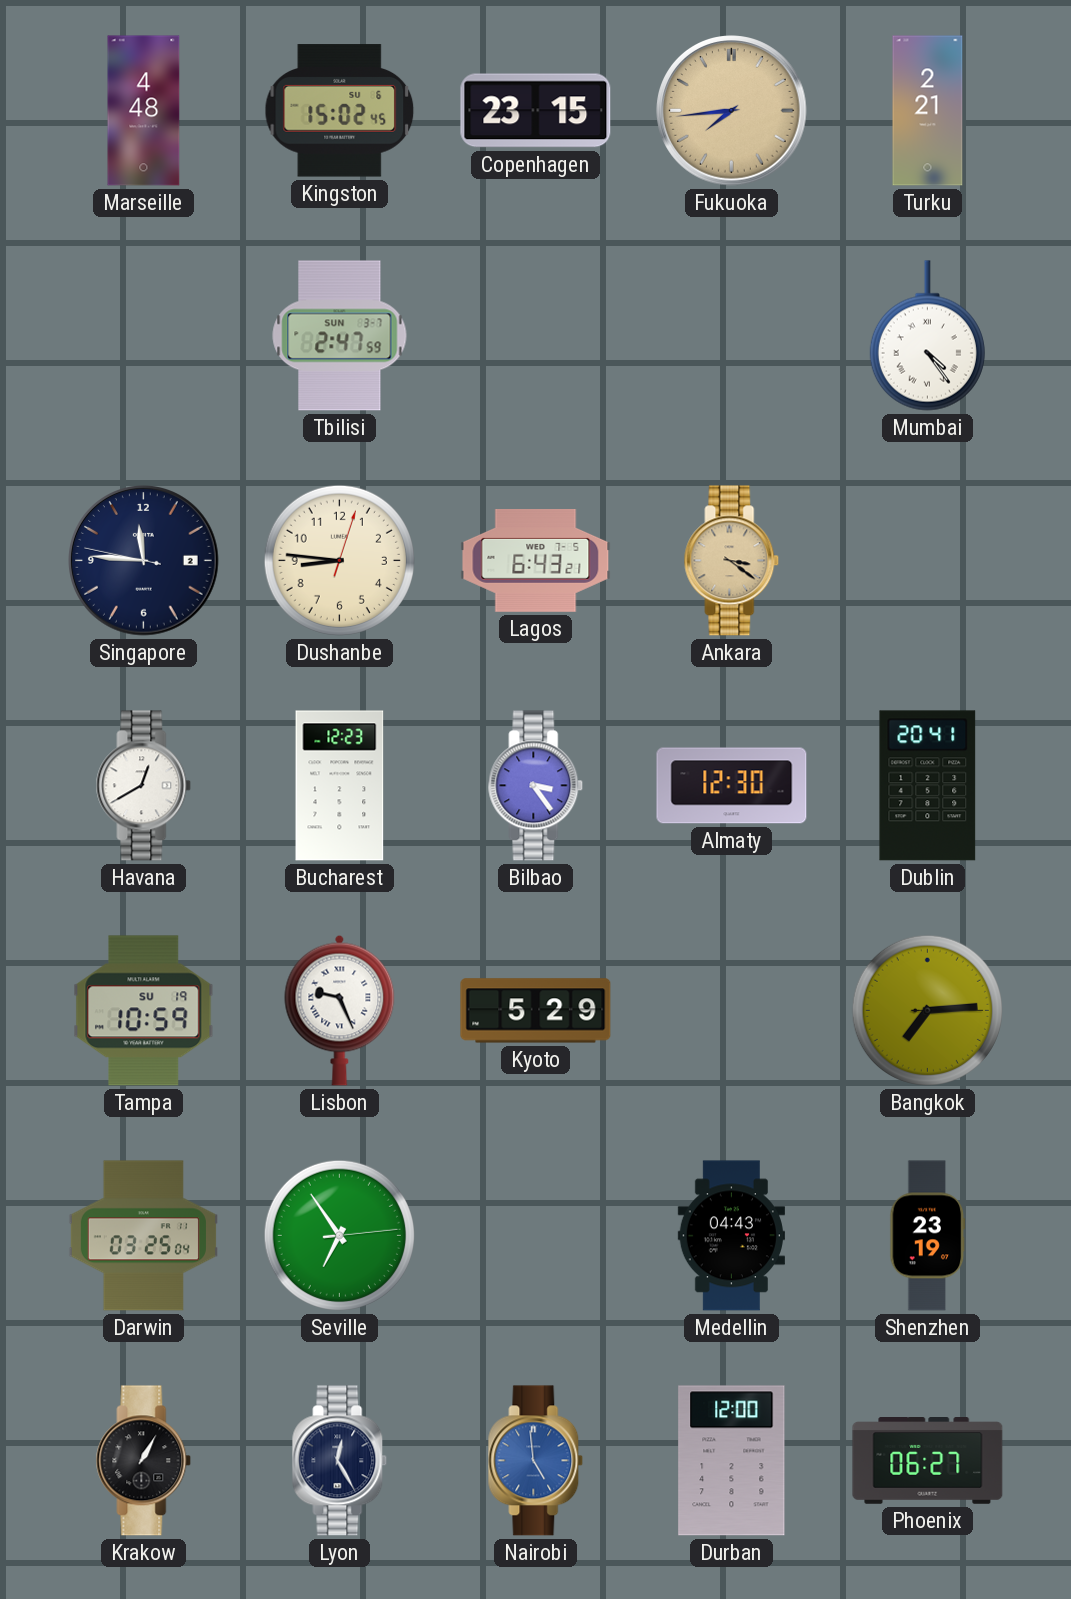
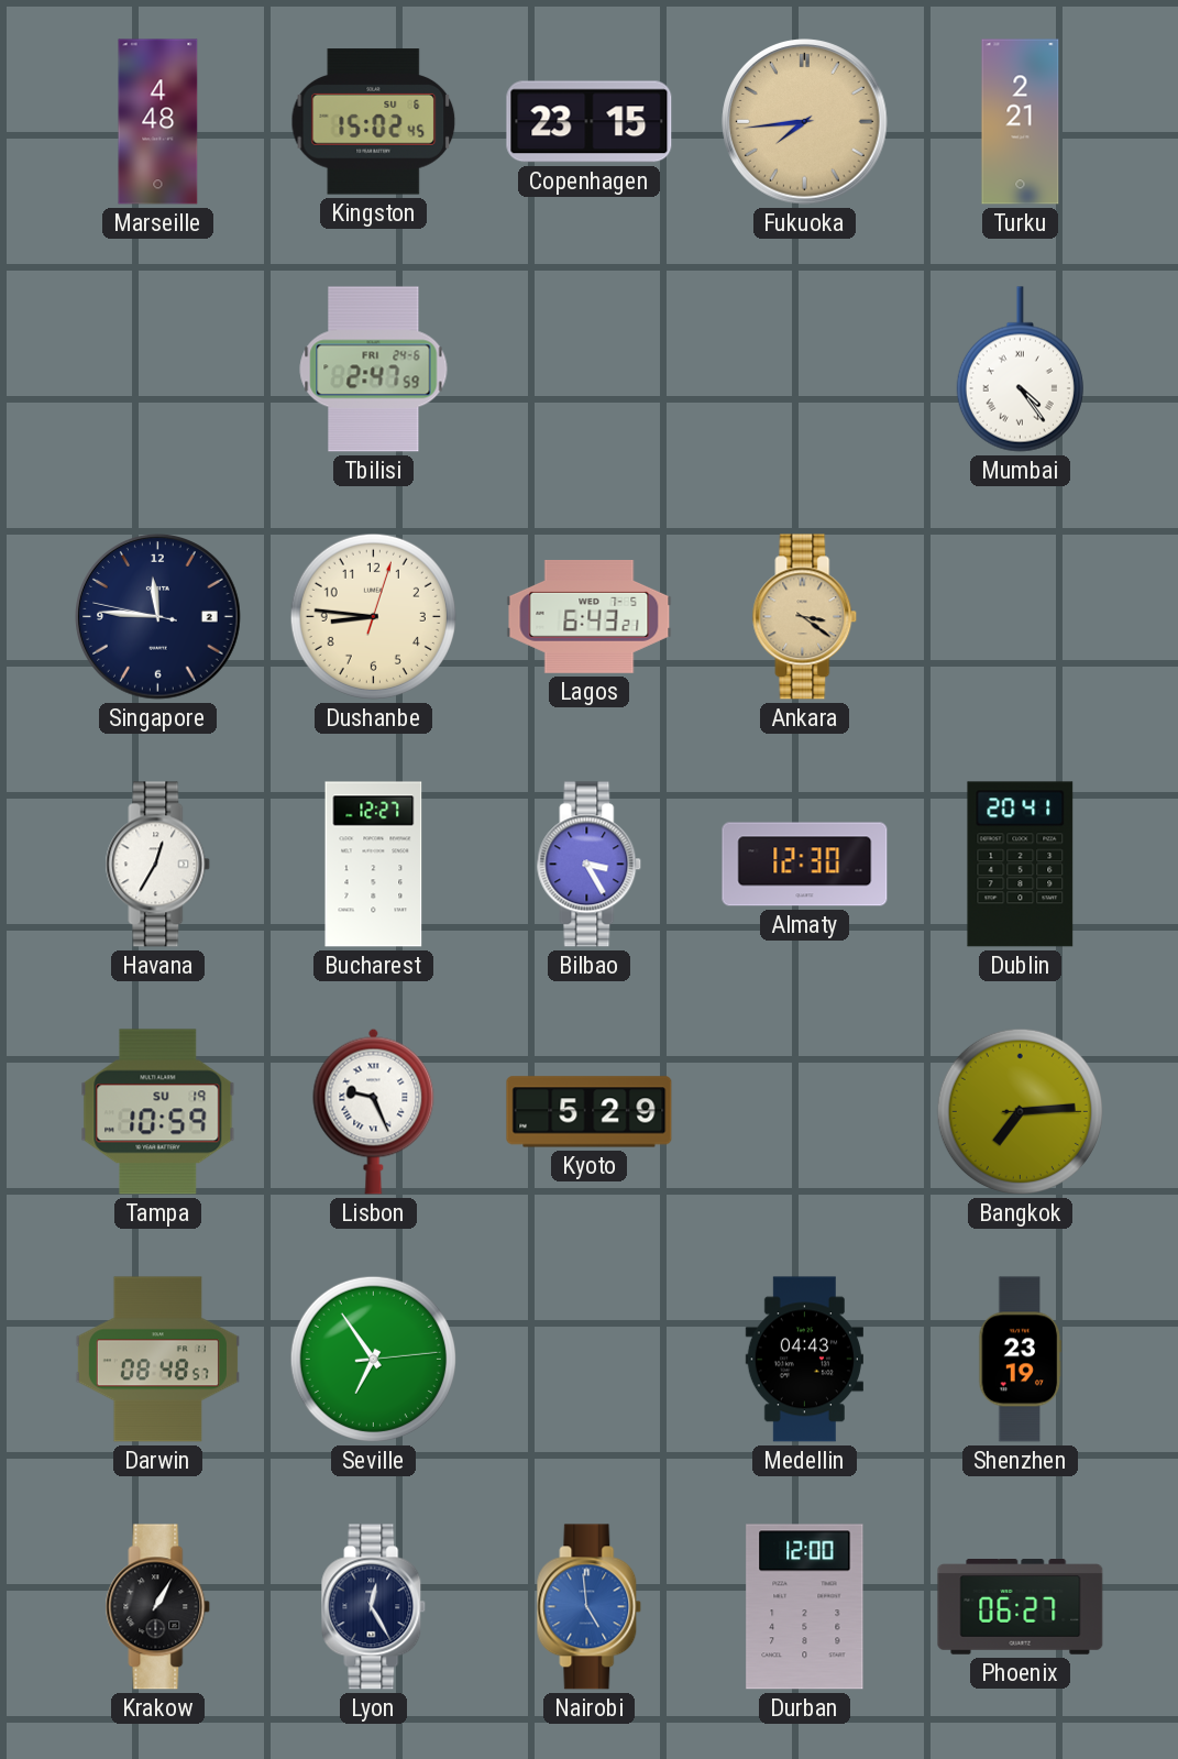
Tbilisi date: SUN 3-7 -> FRI 24-6 (374, 370)
Havana: 12:40 -> 12:35 (158, 865)
Bucharest: 12:23 -> 12:27 (374, 865)
Bilbao: 3:24 -> 3:25 (590, 865)
Darwin: 03:25 -> 08:48 (157, 1360)
